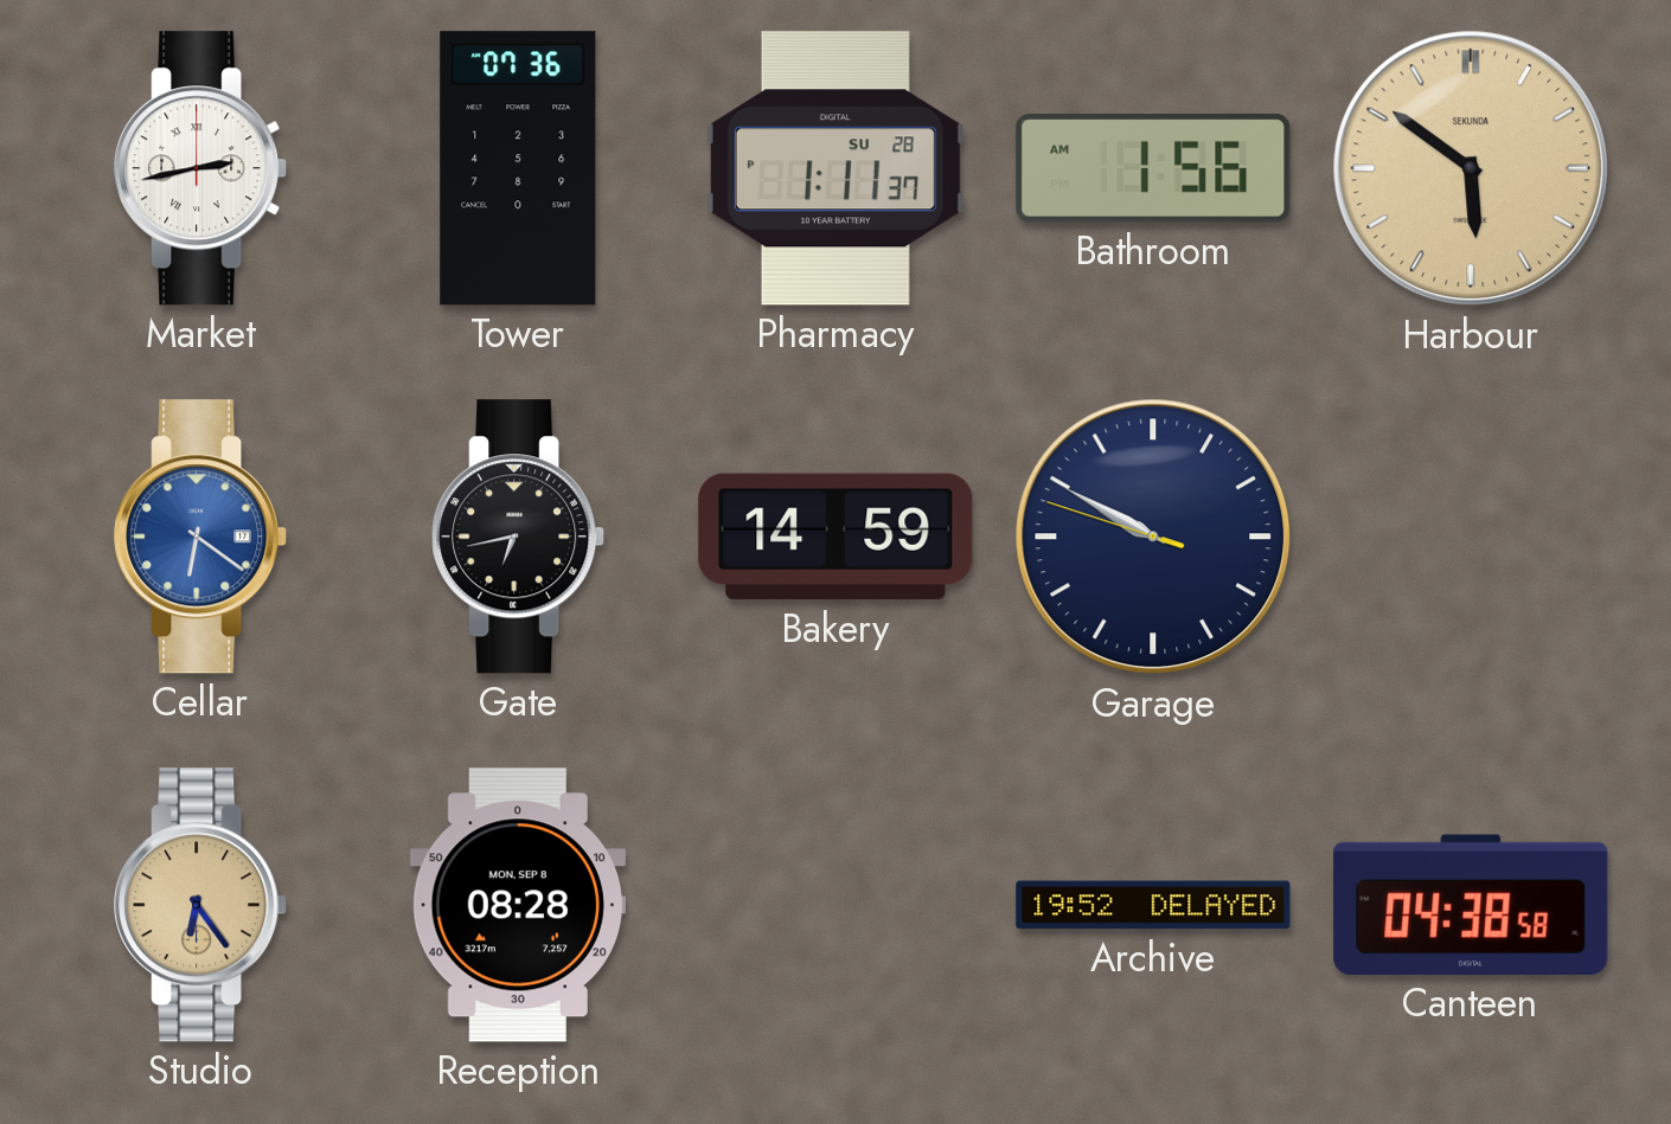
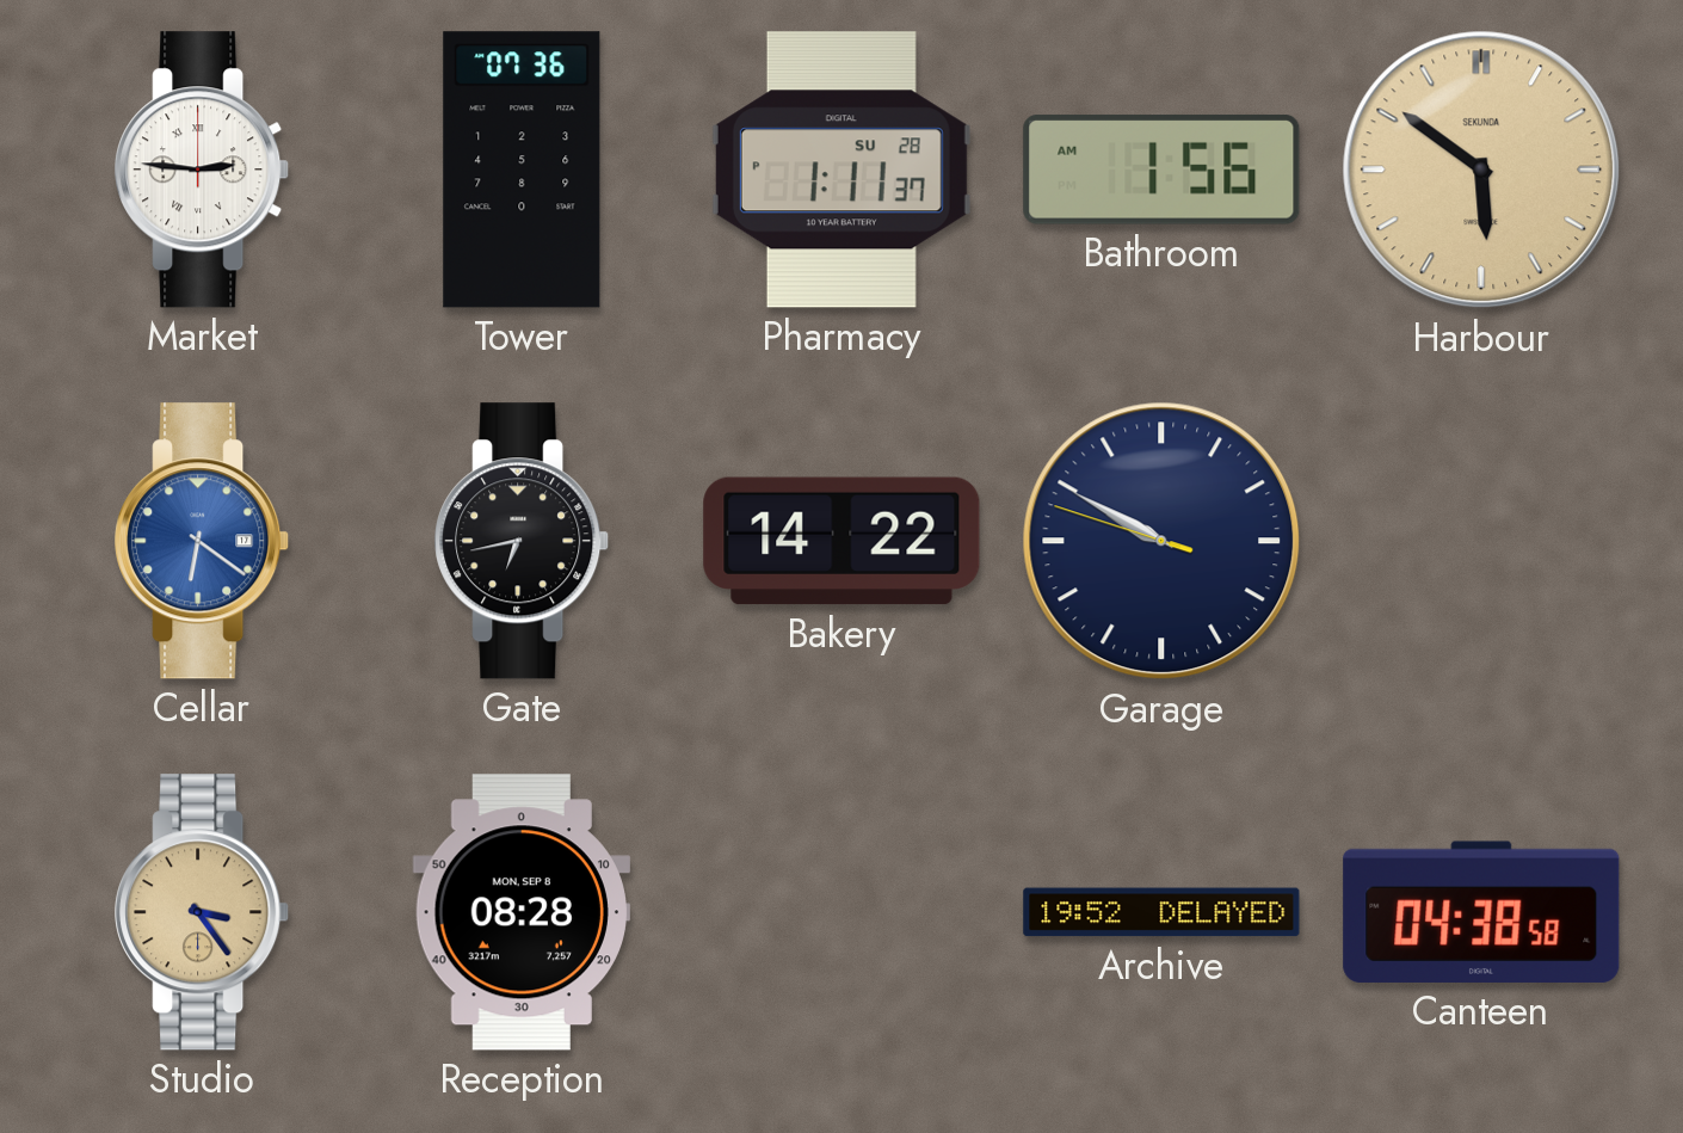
Market: 2:43 -> 2:46 (203, 170)
Bakery: 14:59 -> 14:22 (841, 541)
Studio: 6:24 -> 3:24 (203, 912)
